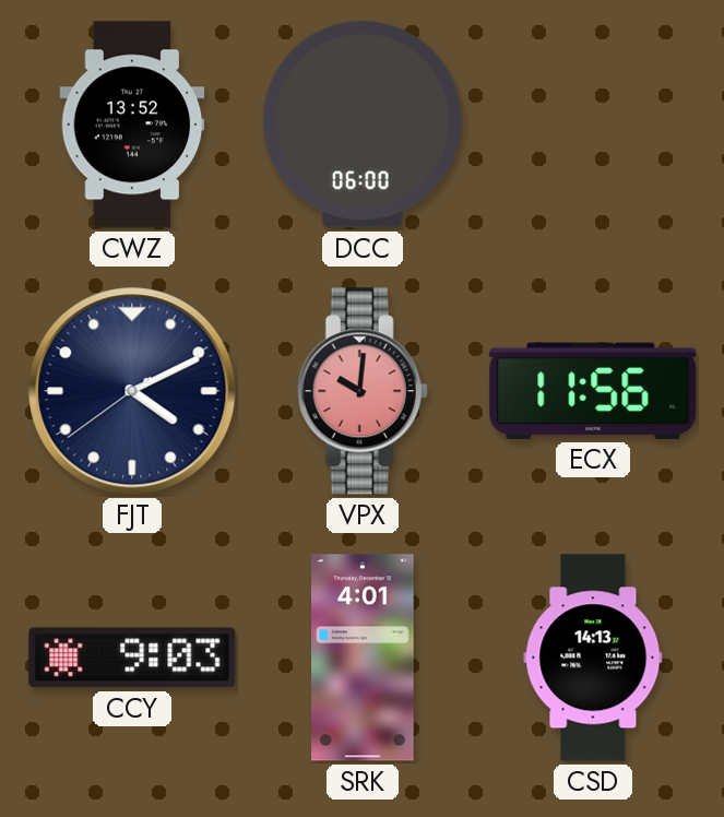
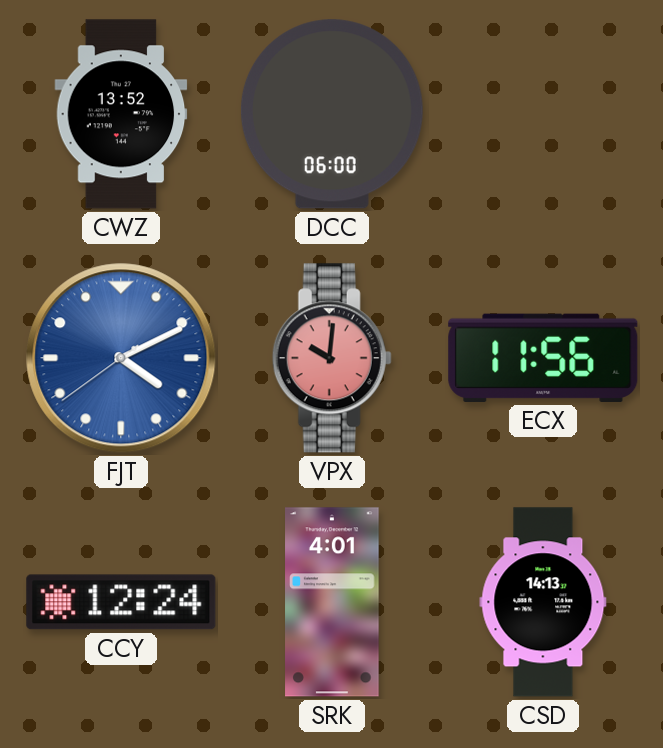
FJT dial: navy -> blue (121, 358)
CCY: 9:03 -> 12:24 (121, 602)
